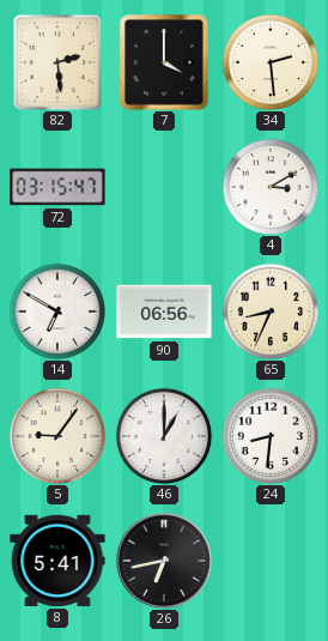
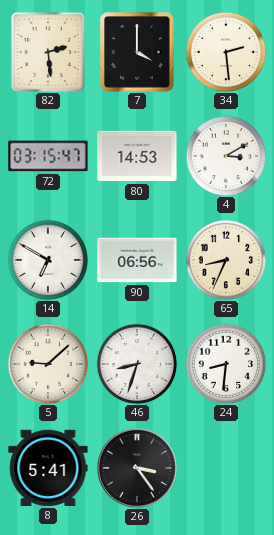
80: none -> 14:53 (137, 156)
5: 9:06 -> 9:08 (48, 364)
46: 1:00 -> 8:33 (137, 364)
26: 6:43 -> 3:24 (137, 468)
